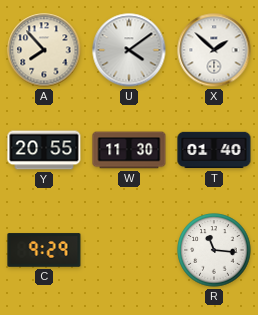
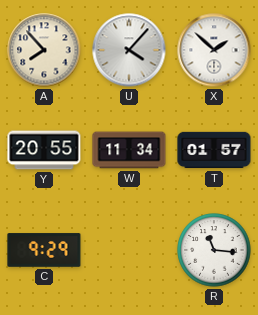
U: 4:09 -> 4:07 (129, 50)
W: 11:30 -> 11:34 (129, 150)
T: 01:40 -> 01:57 (214, 150)
